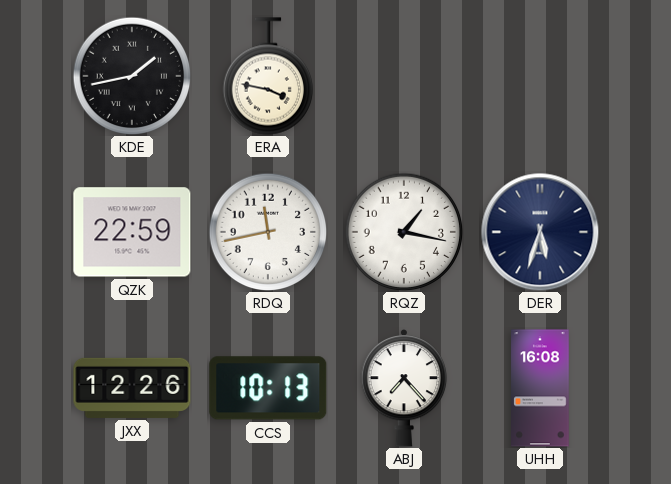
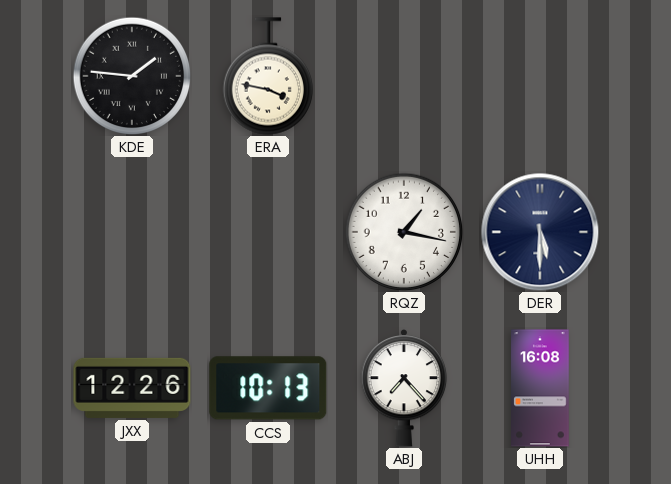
KDE: 1:43 -> 1:46 (132, 76)
QZK: 22:59 -> none (132, 232)
RDQ: 11:43 -> none (268, 232)
DER: 5:33 -> 5:30 (540, 232)
